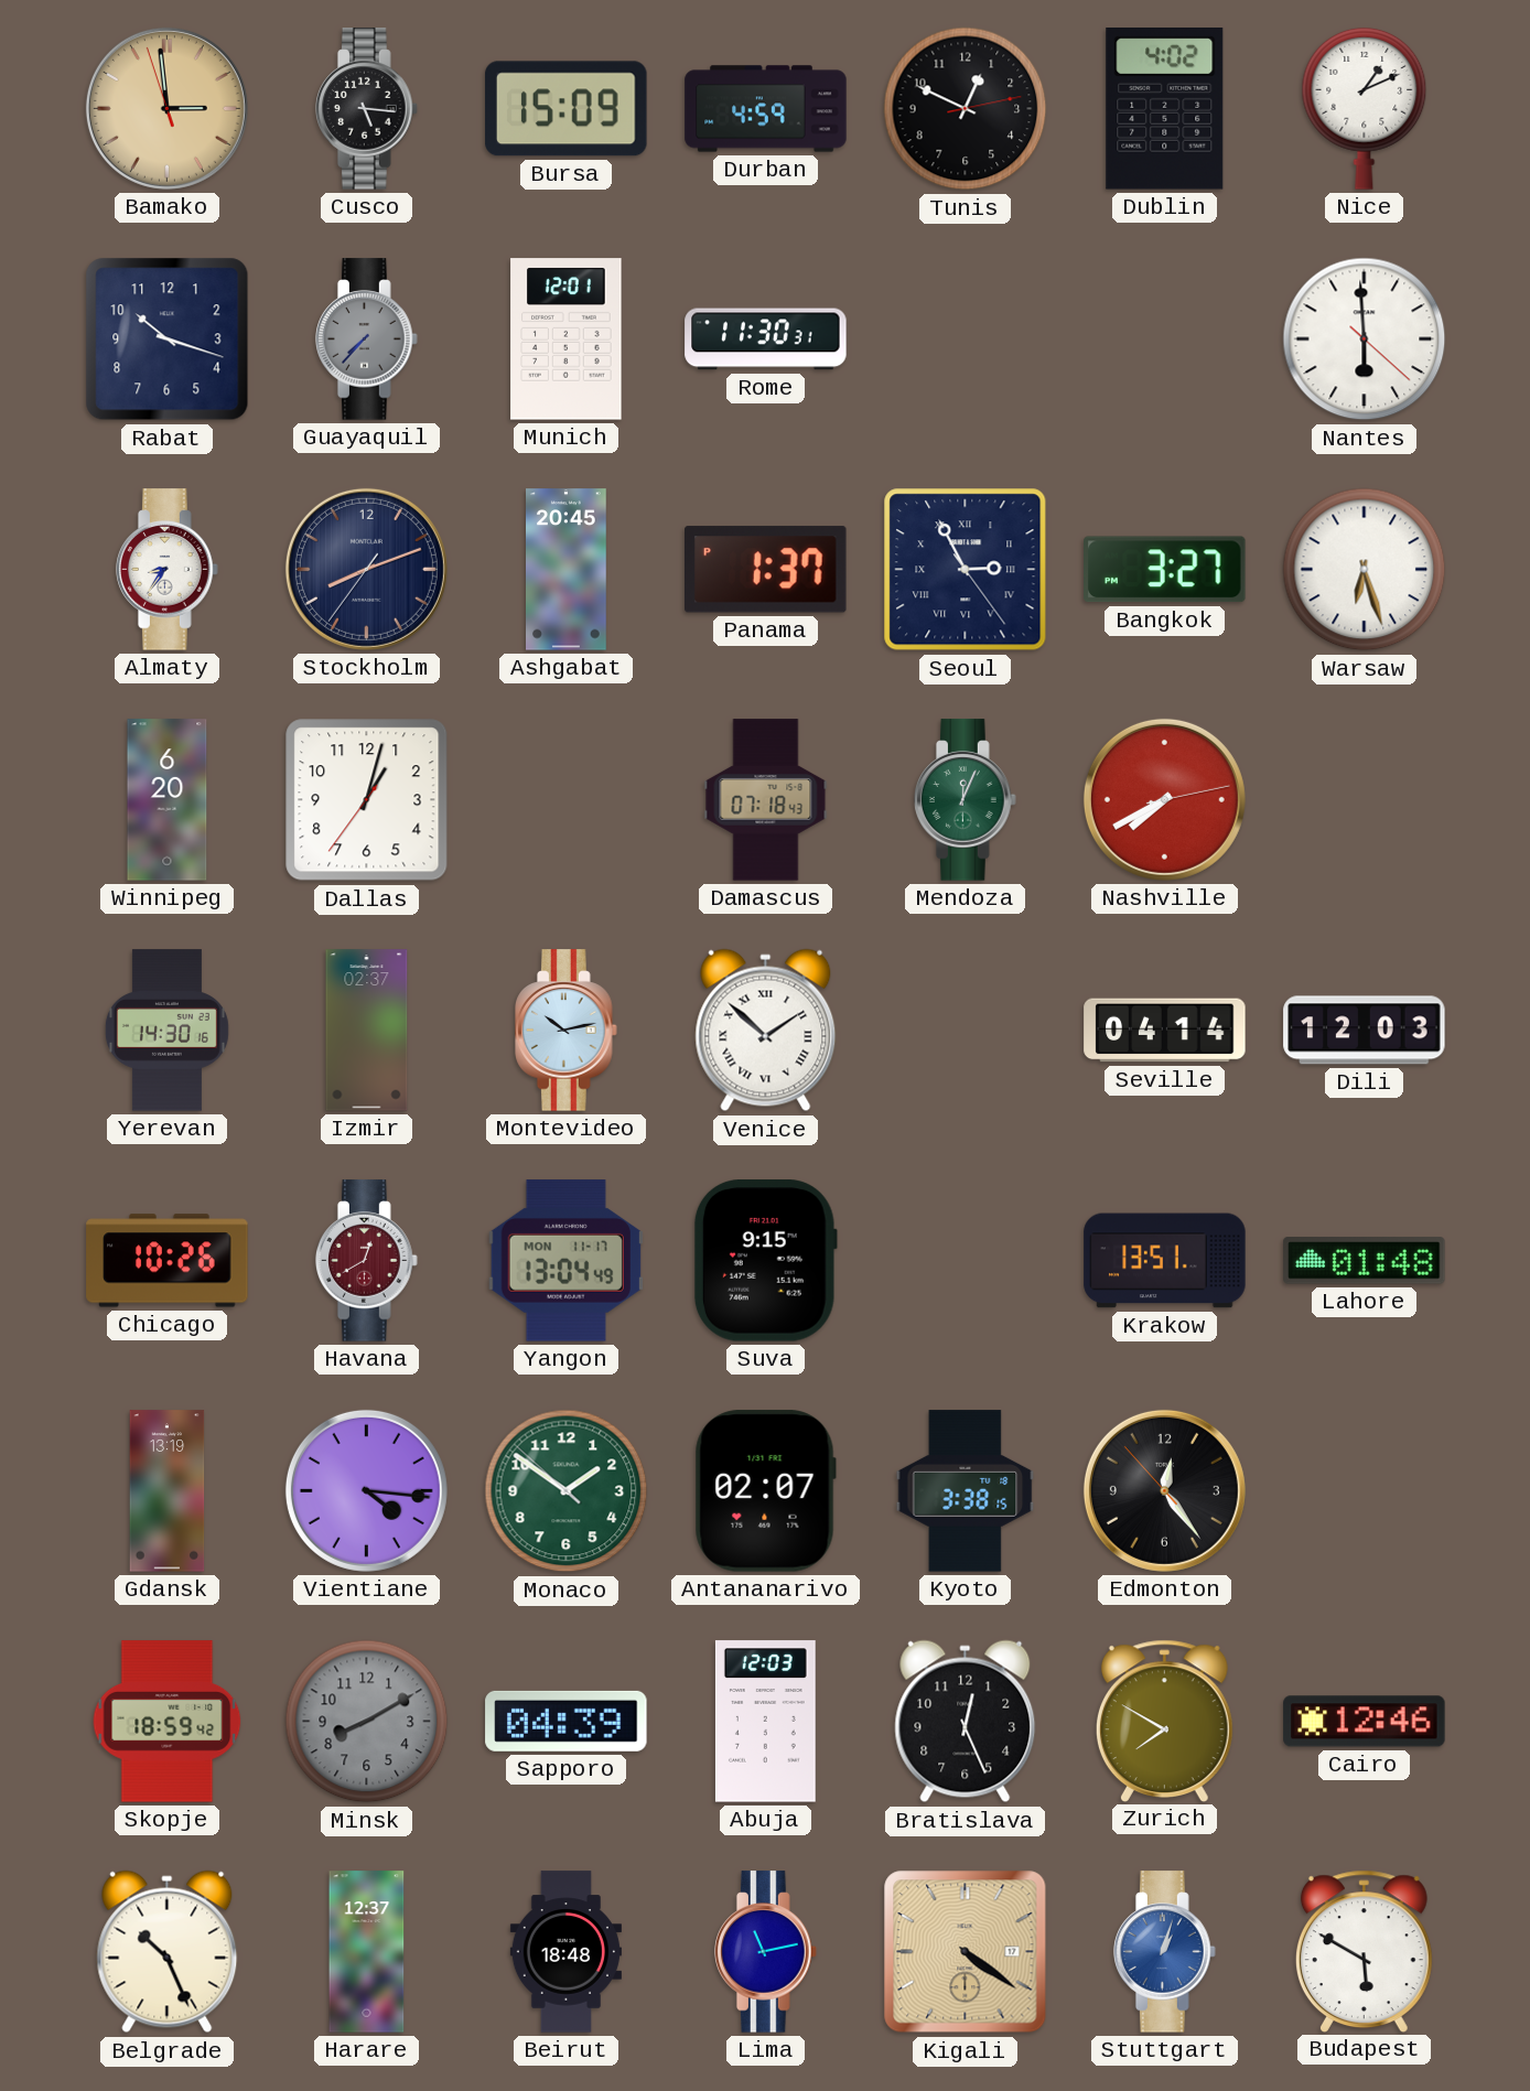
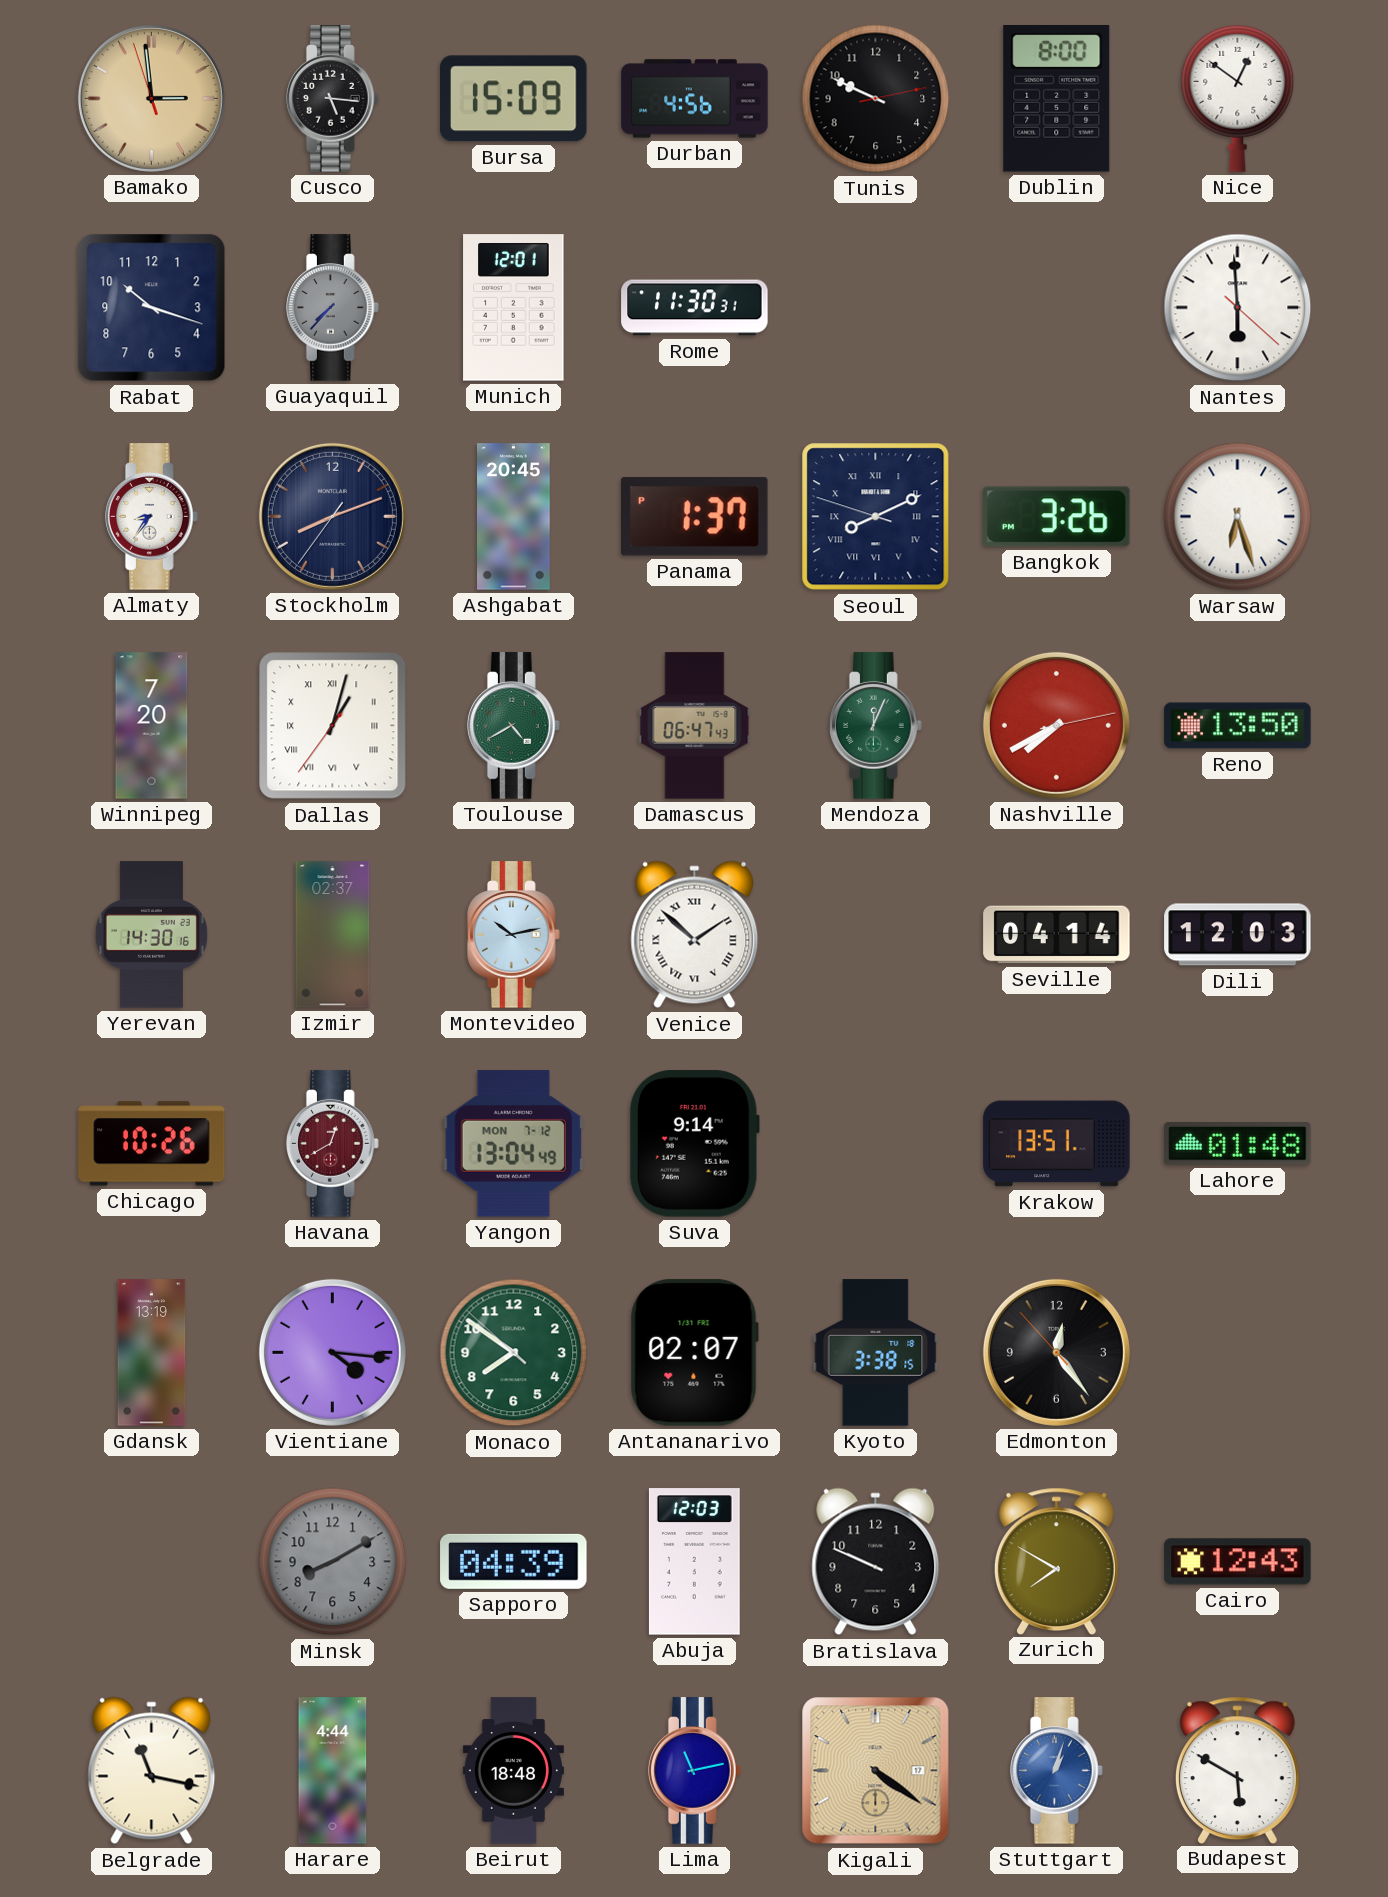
Durban: 4:59 -> 4:56 (695, 99)
Tunis: 12:49 -> 9:49 (876, 99)
Dublin: 4:02 -> 8:00 (1057, 99)
Nice: 1:11 -> 12:51 (1238, 98)
Seoul: 2:55 -> 8:10 (876, 517)
Bangkok: 3:27 -> 3:26 (1057, 517)
Winnipeg: 6:20 -> 7:20 (152, 726)
Dallas numerals: Arabic -> Roman (333, 726)
Toulouse: none -> 4:40 (514, 726)
Damascus: 07:18 -> 06:47 (695, 726)
Reno: none -> 13:50 (1238, 726)
Yangon date: MON 11-17 -> MON 7-12 (513, 1144)
Suva: 9:15 -> 9:14 (694, 1144)
Monaco: 1:50 -> 7:50 (514, 1353)
Skopje: 18:59 -> none (168, 1722)
Bratislava: 12:26 -> 9:49 (876, 1562)
Cairo: 12:46 -> 12:43 (1238, 1562)
Belgrade: 10:26 -> 11:17 (152, 1771)
Harare: 12:37 -> 4:44 (333, 1771)
